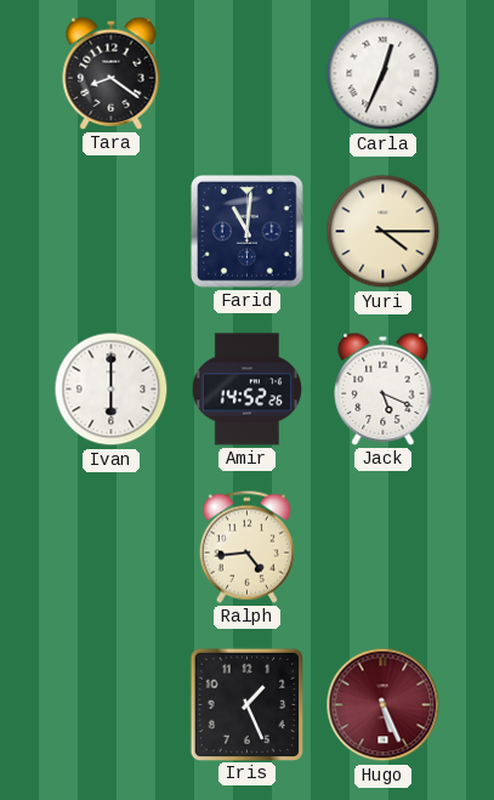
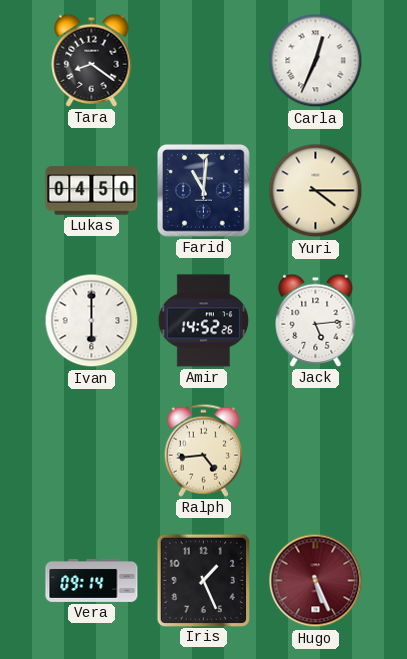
Lukas: none -> 04:50 (92, 191)
Jack: 5:19 -> 5:14 (316, 320)
Vera: none -> 09:14 (92, 580)
